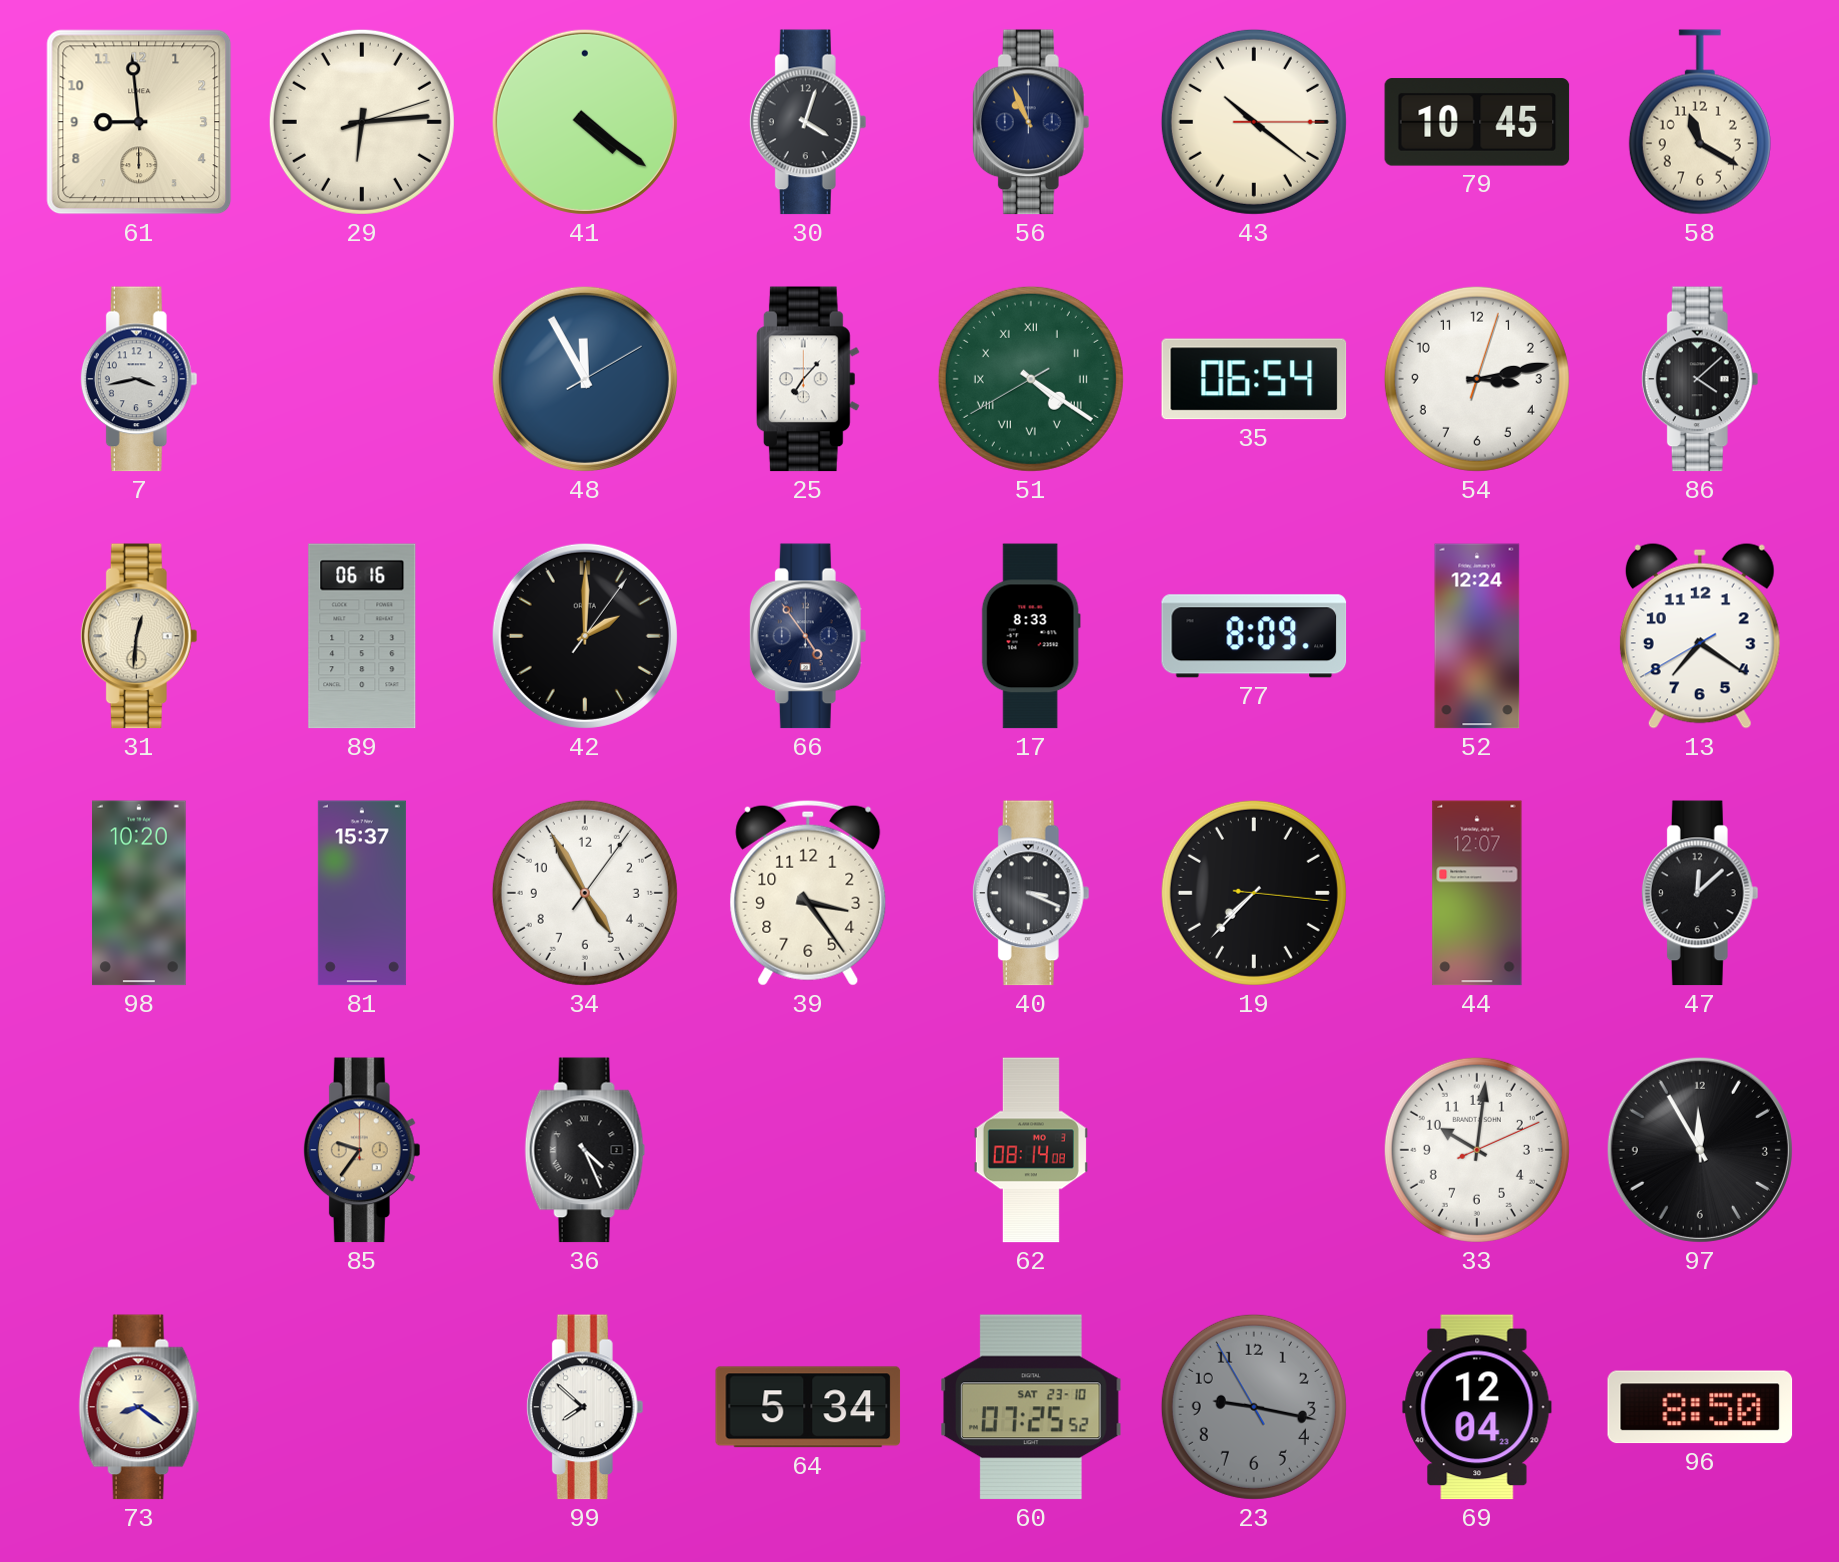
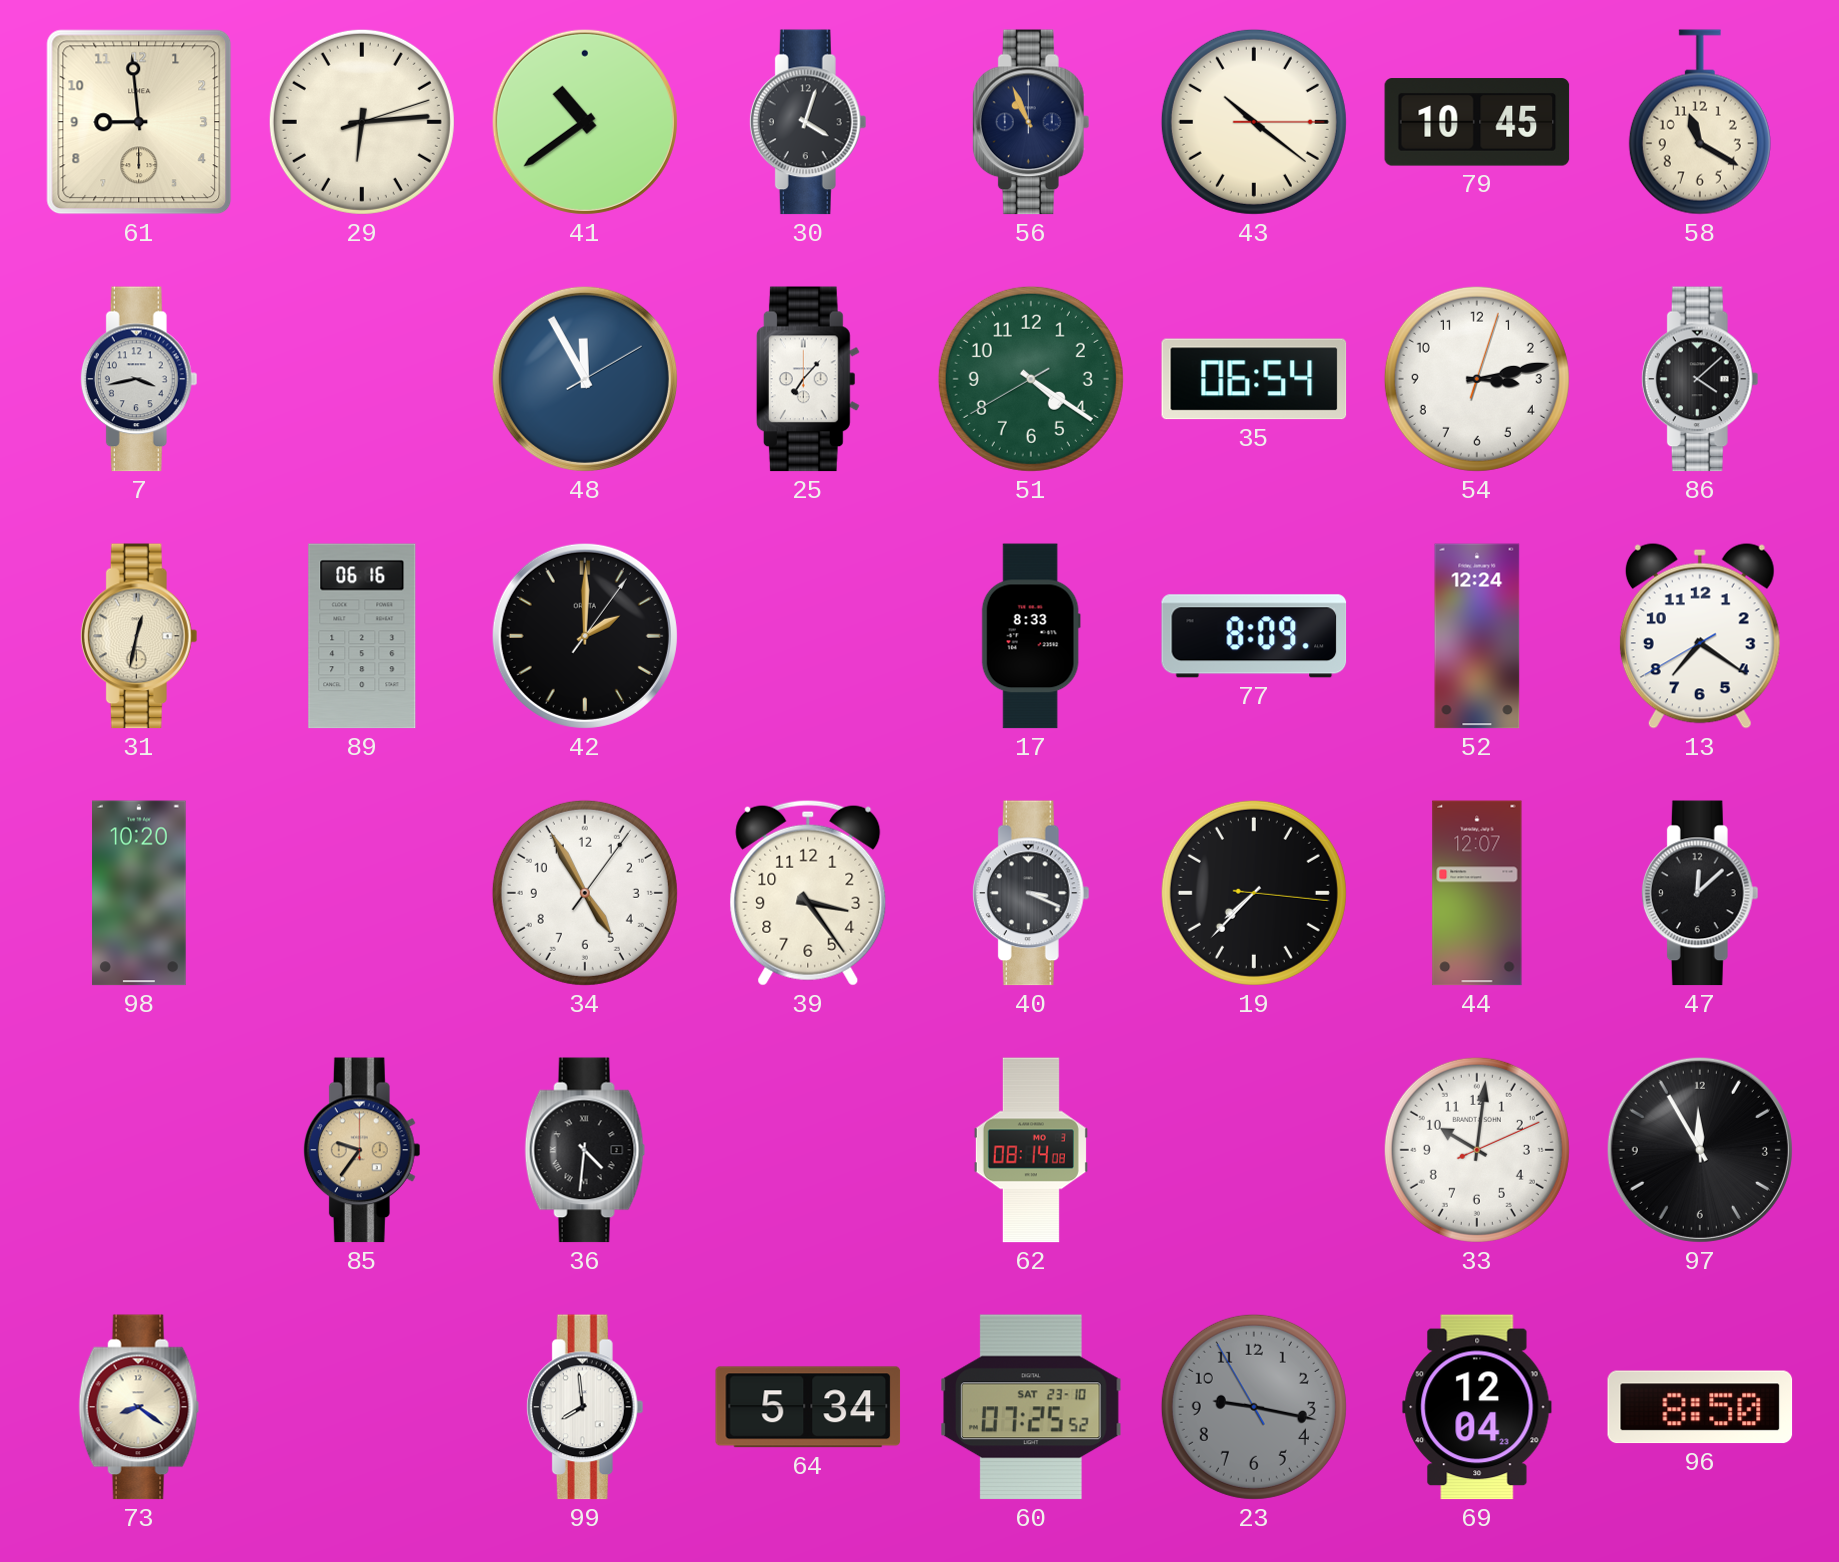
41: 4:21 -> 10:39 (585, 122)
51 numerals: Roman -> Arabic (1031, 379)
31: 12:31 -> 12:32 (139, 636)
66: 4:54 -> none (808, 636)
81: 15:37 -> none (362, 893)
36: 4:26 -> 4:31 (585, 1150)
99: 7:52 -> 7:59 (585, 1407)
